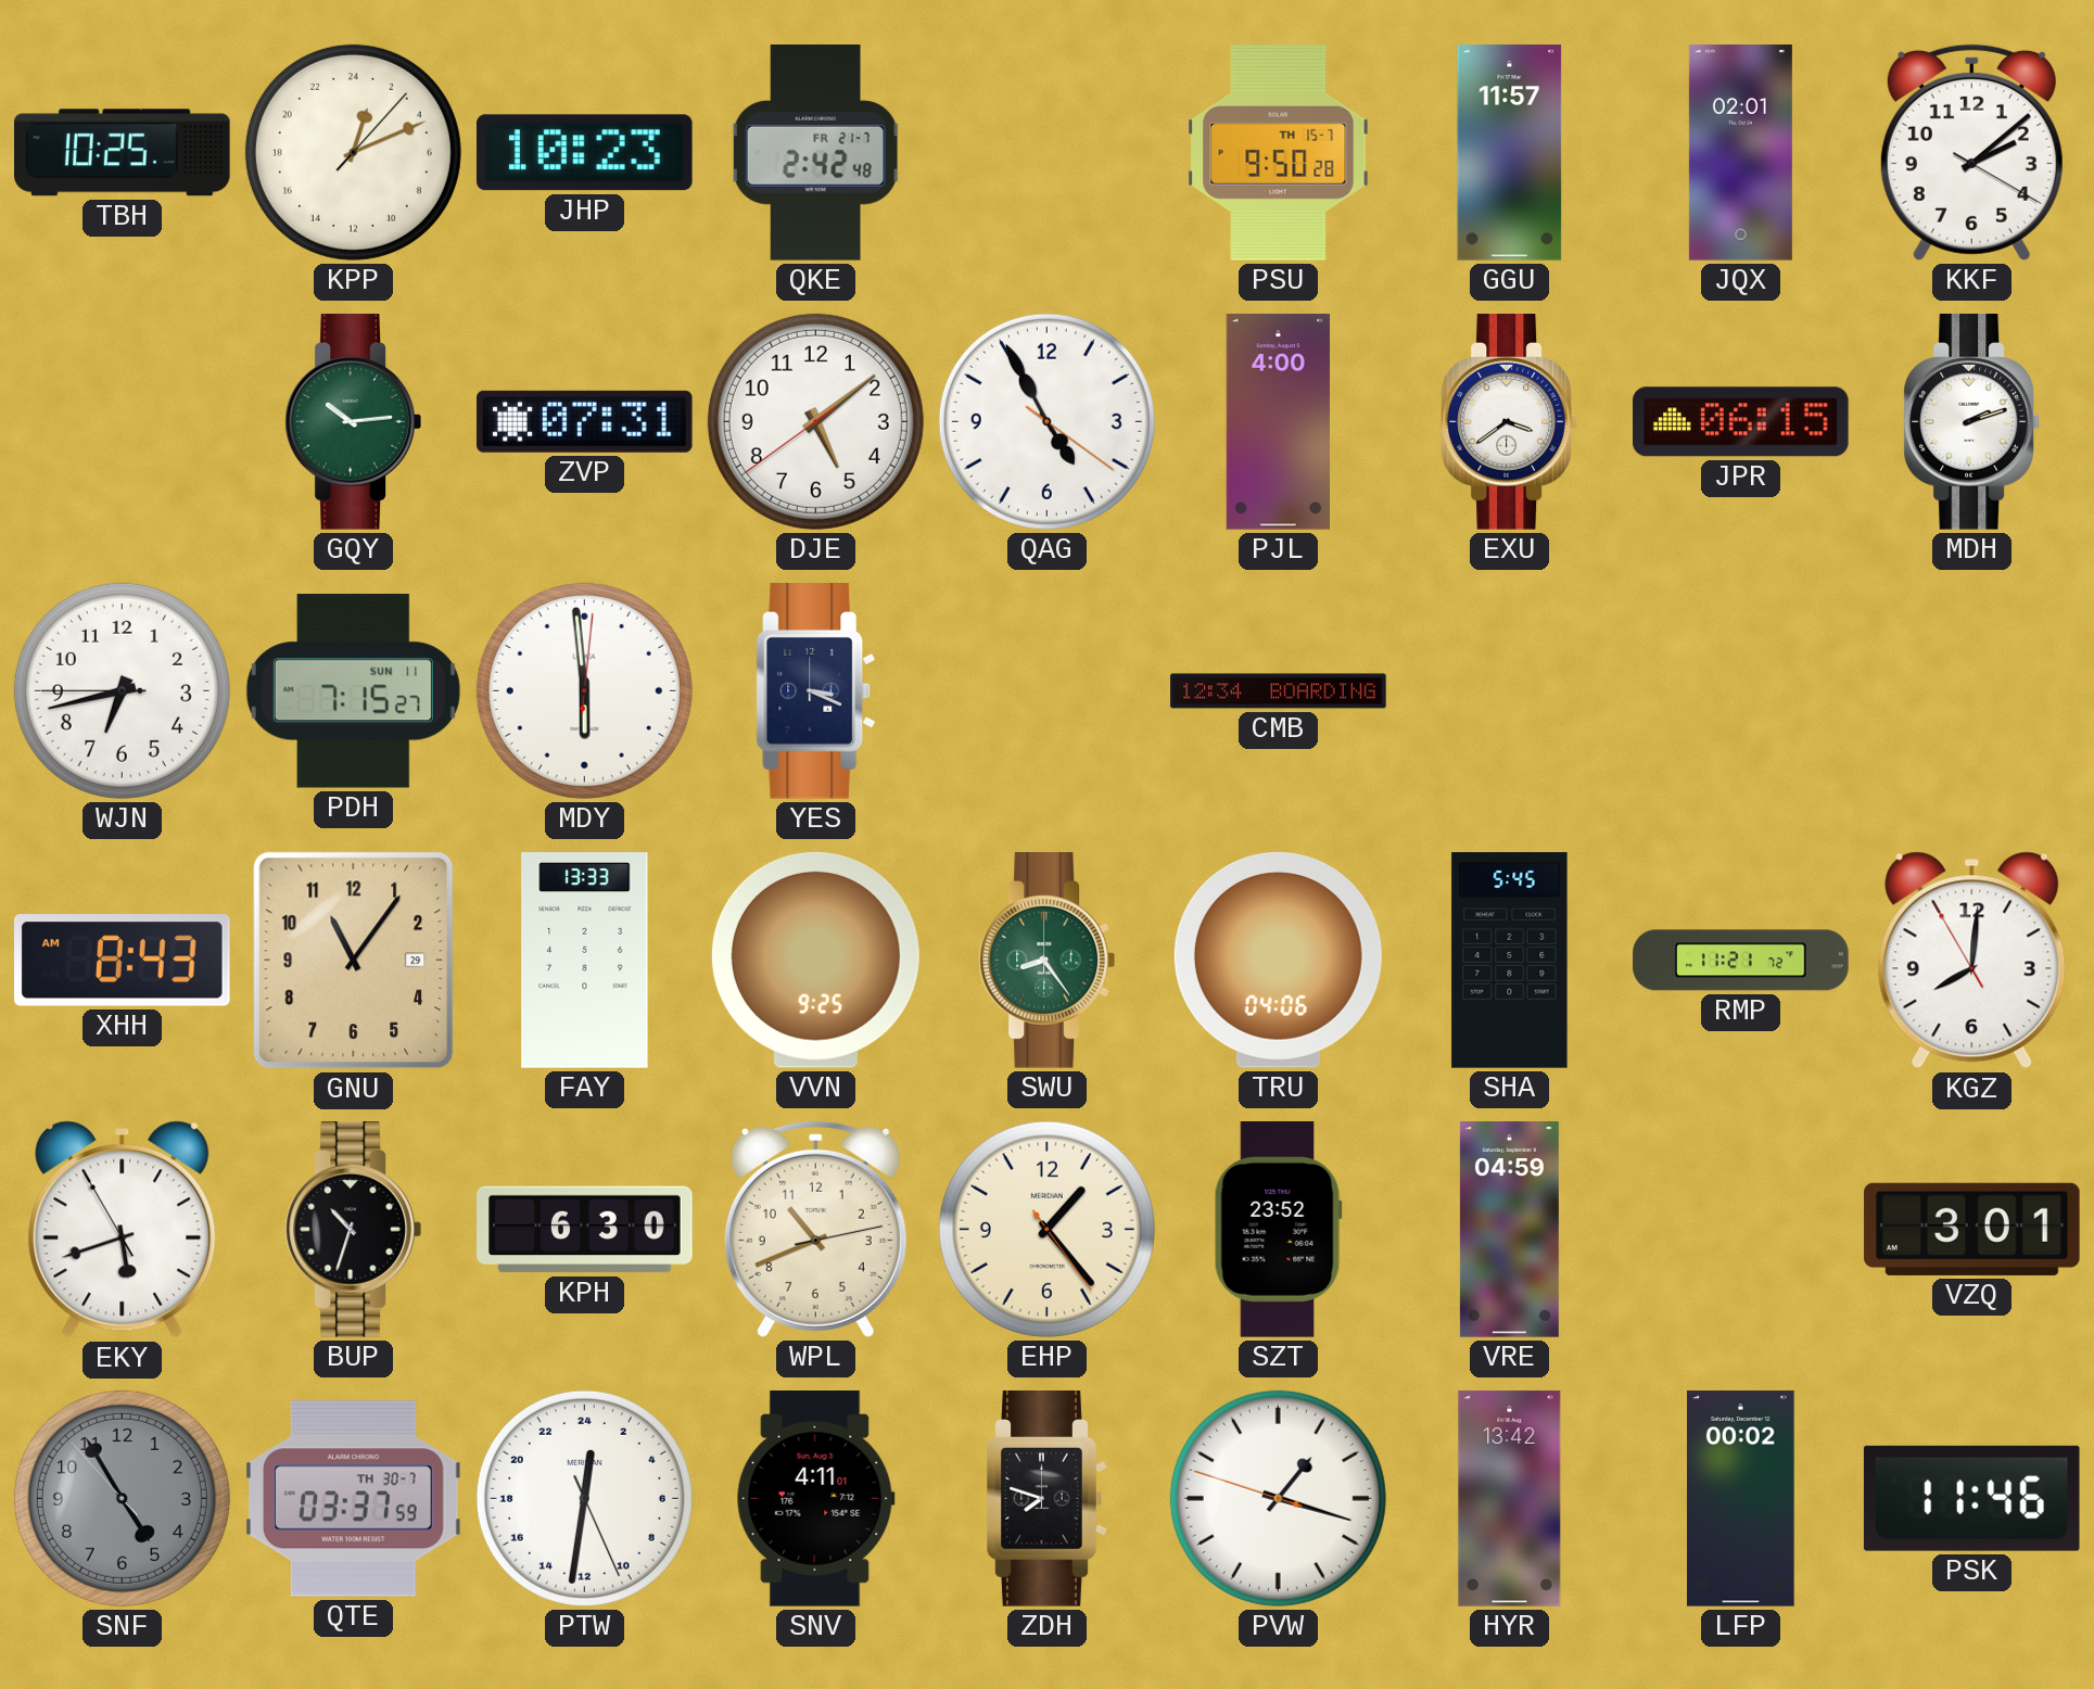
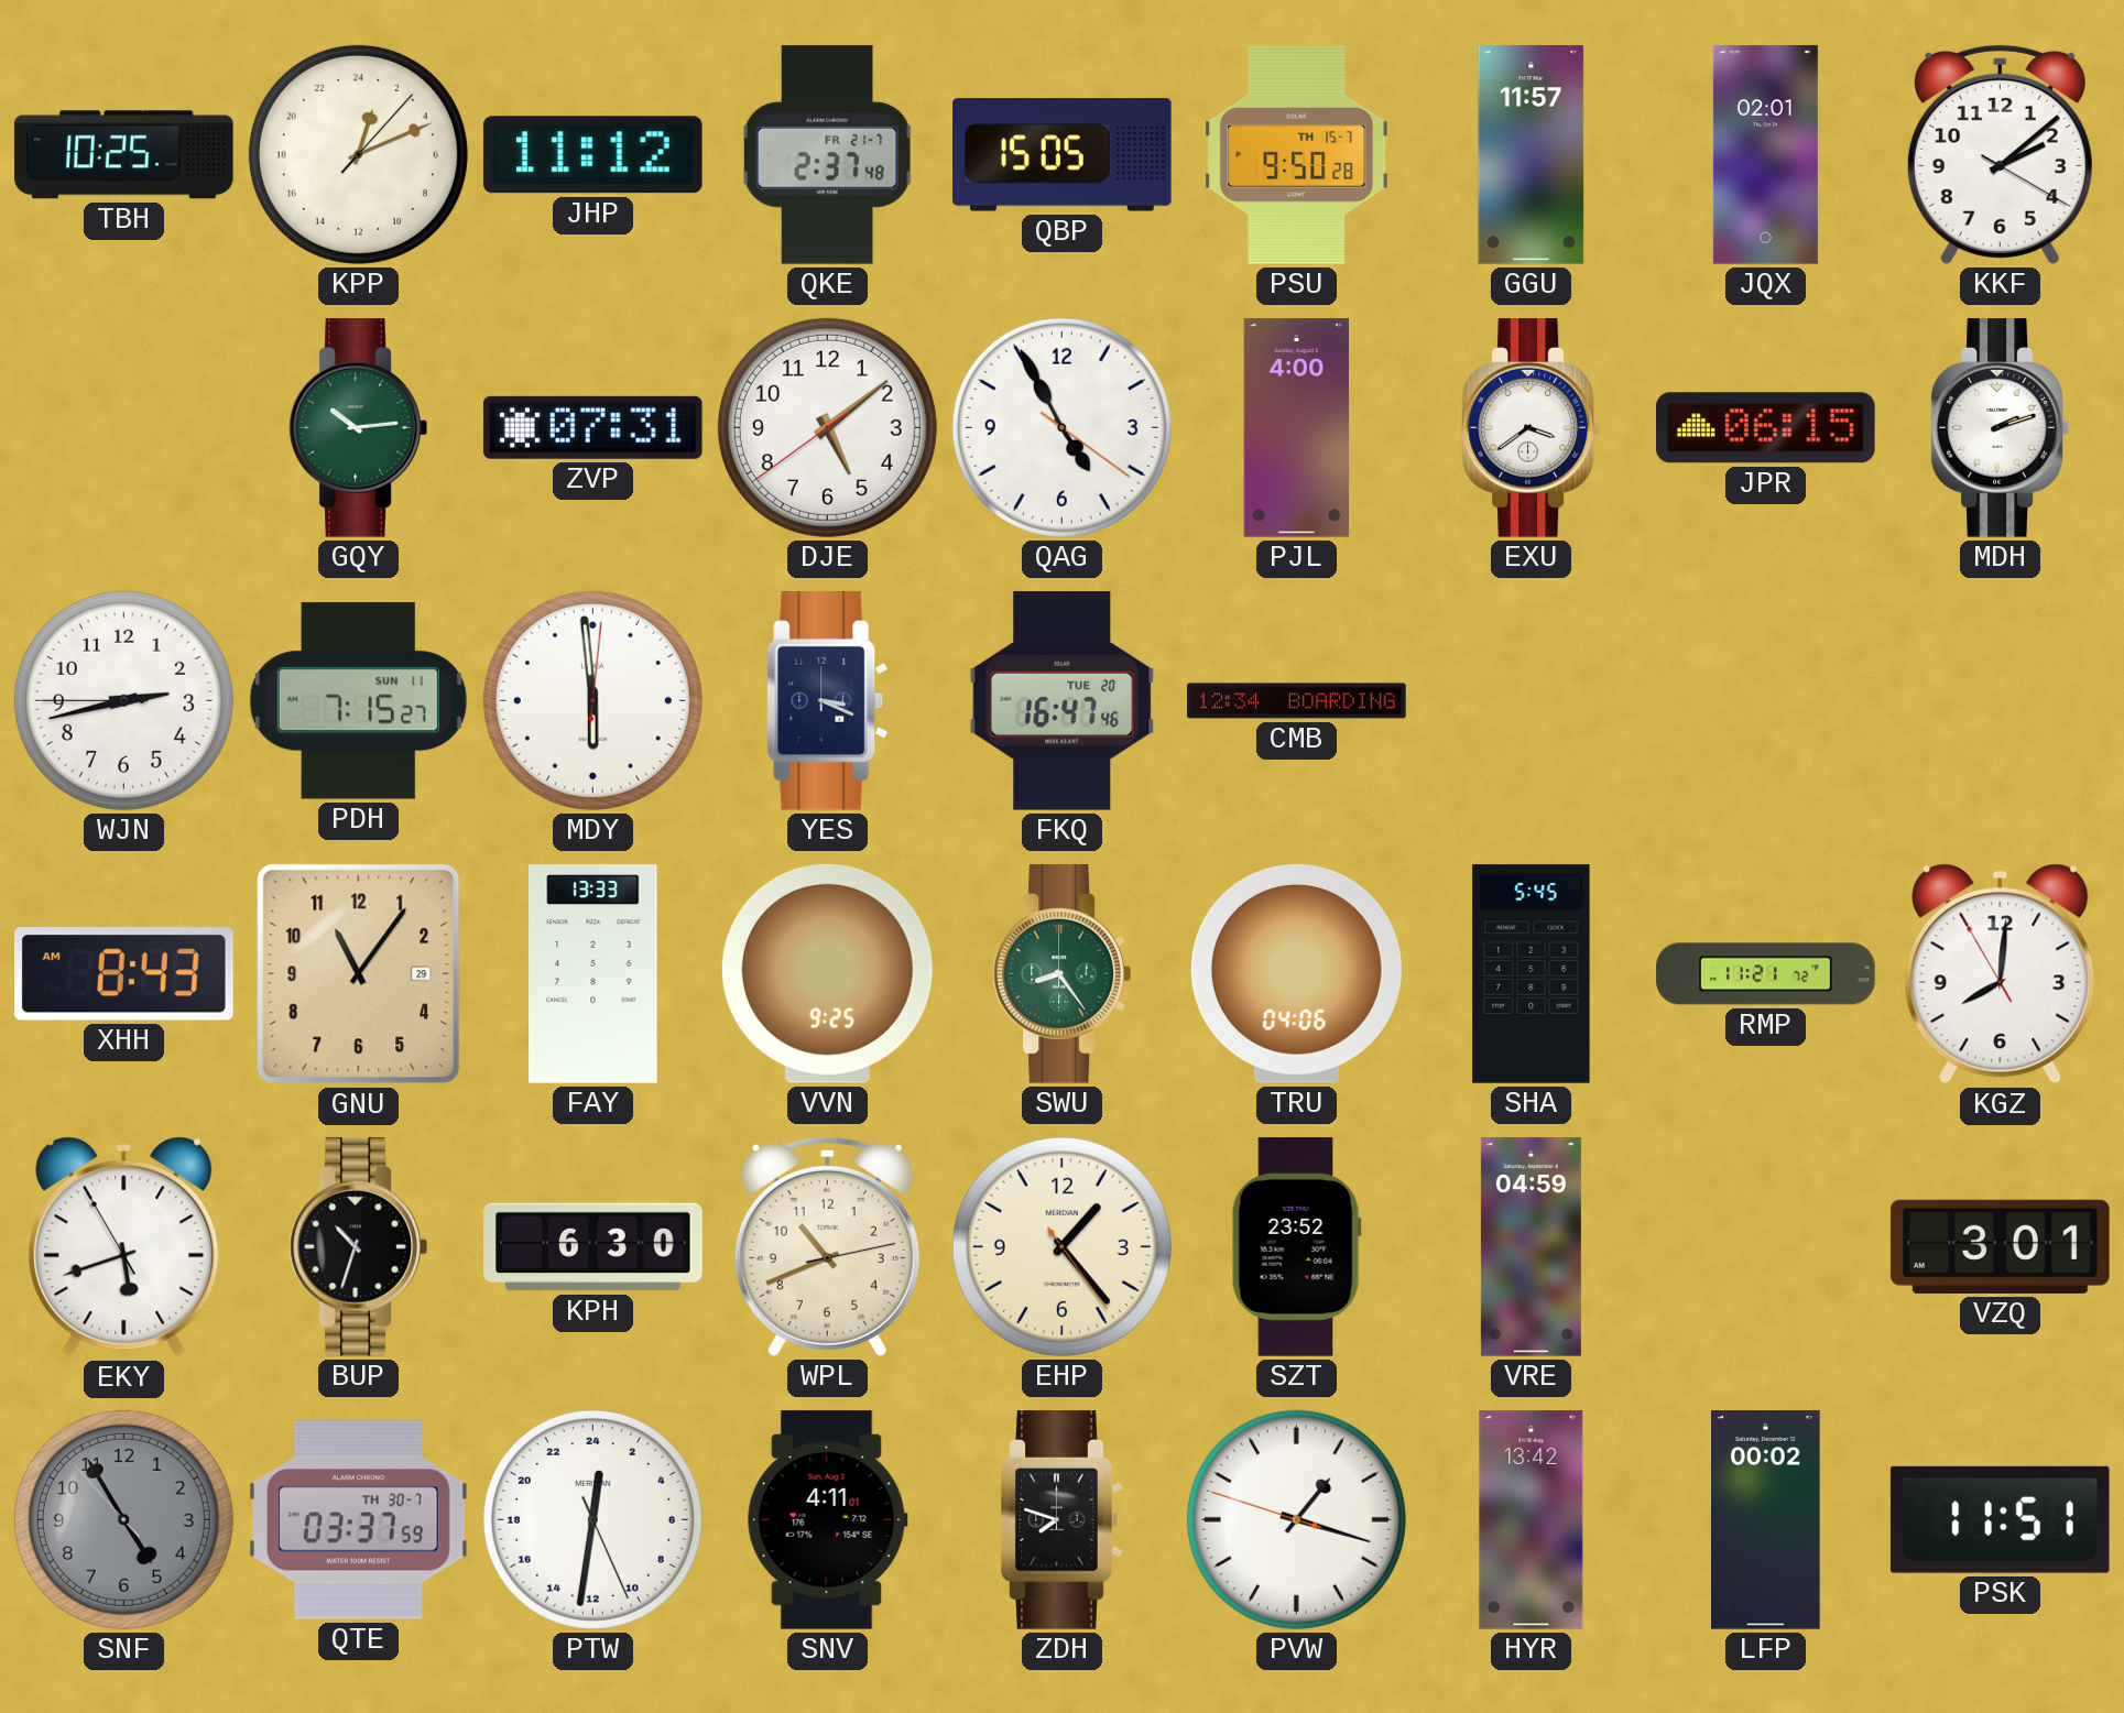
JHP: 10:23 -> 11:12 (592, 155)
QKE: 2:42 -> 2:37 (827, 155)
QBP: none -> 15:05 (1063, 155)
WJN: 6:42 -> 2:42 (123, 700)
FKQ: none -> 16:47 (1063, 701)
PSK: 11:46 -> 11:51 (2000, 1519)
